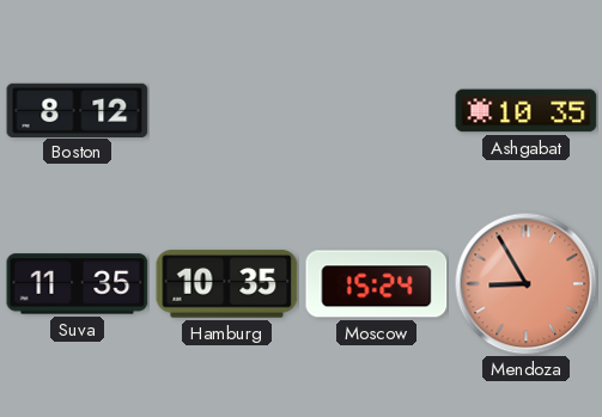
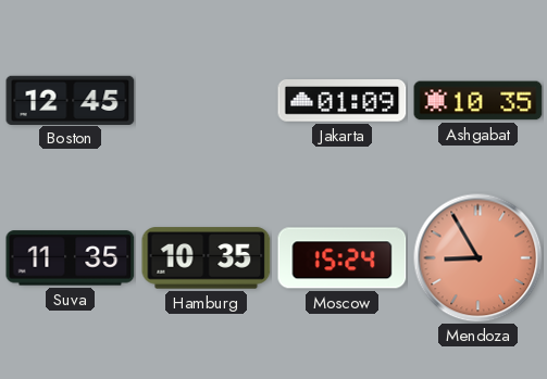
Boston: 8:12 -> 12:45 (71, 100)
Jakarta: none -> 01:09 (343, 101)
